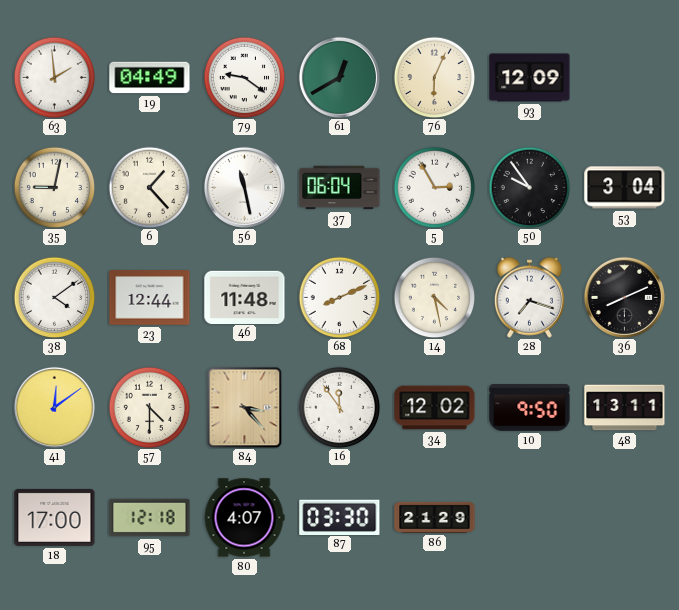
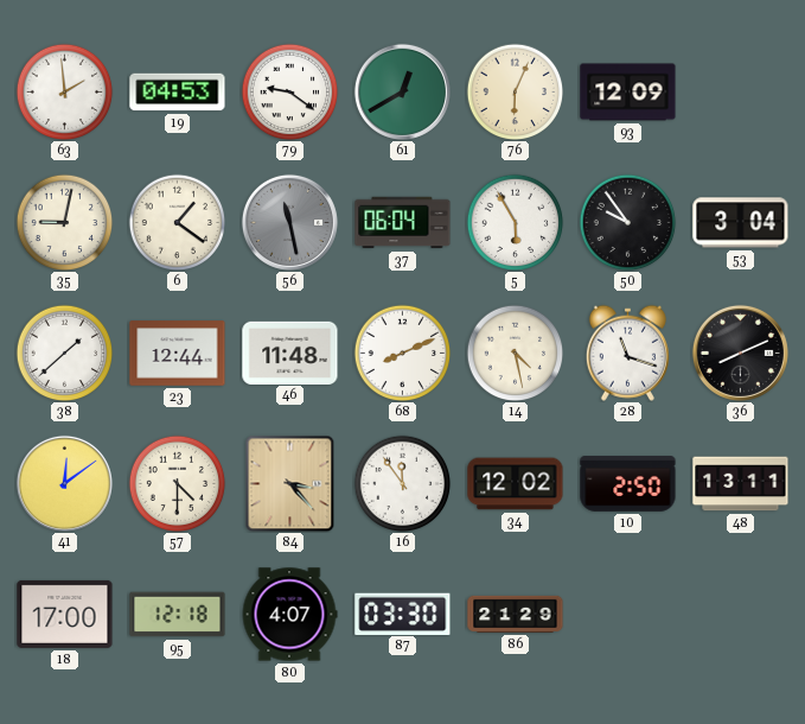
19: 04:49 -> 04:53 (178, 93)
6: 1:23 -> 1:21 (177, 222)
56 dial: white -> grey (289, 222)
5: 2:55 -> 5:55 (515, 222)
38: 4:09 -> 1:38 (64, 353)
28: 7:18 -> 11:18 (627, 353)
10: 9:50 -> 2:50 (628, 484)
